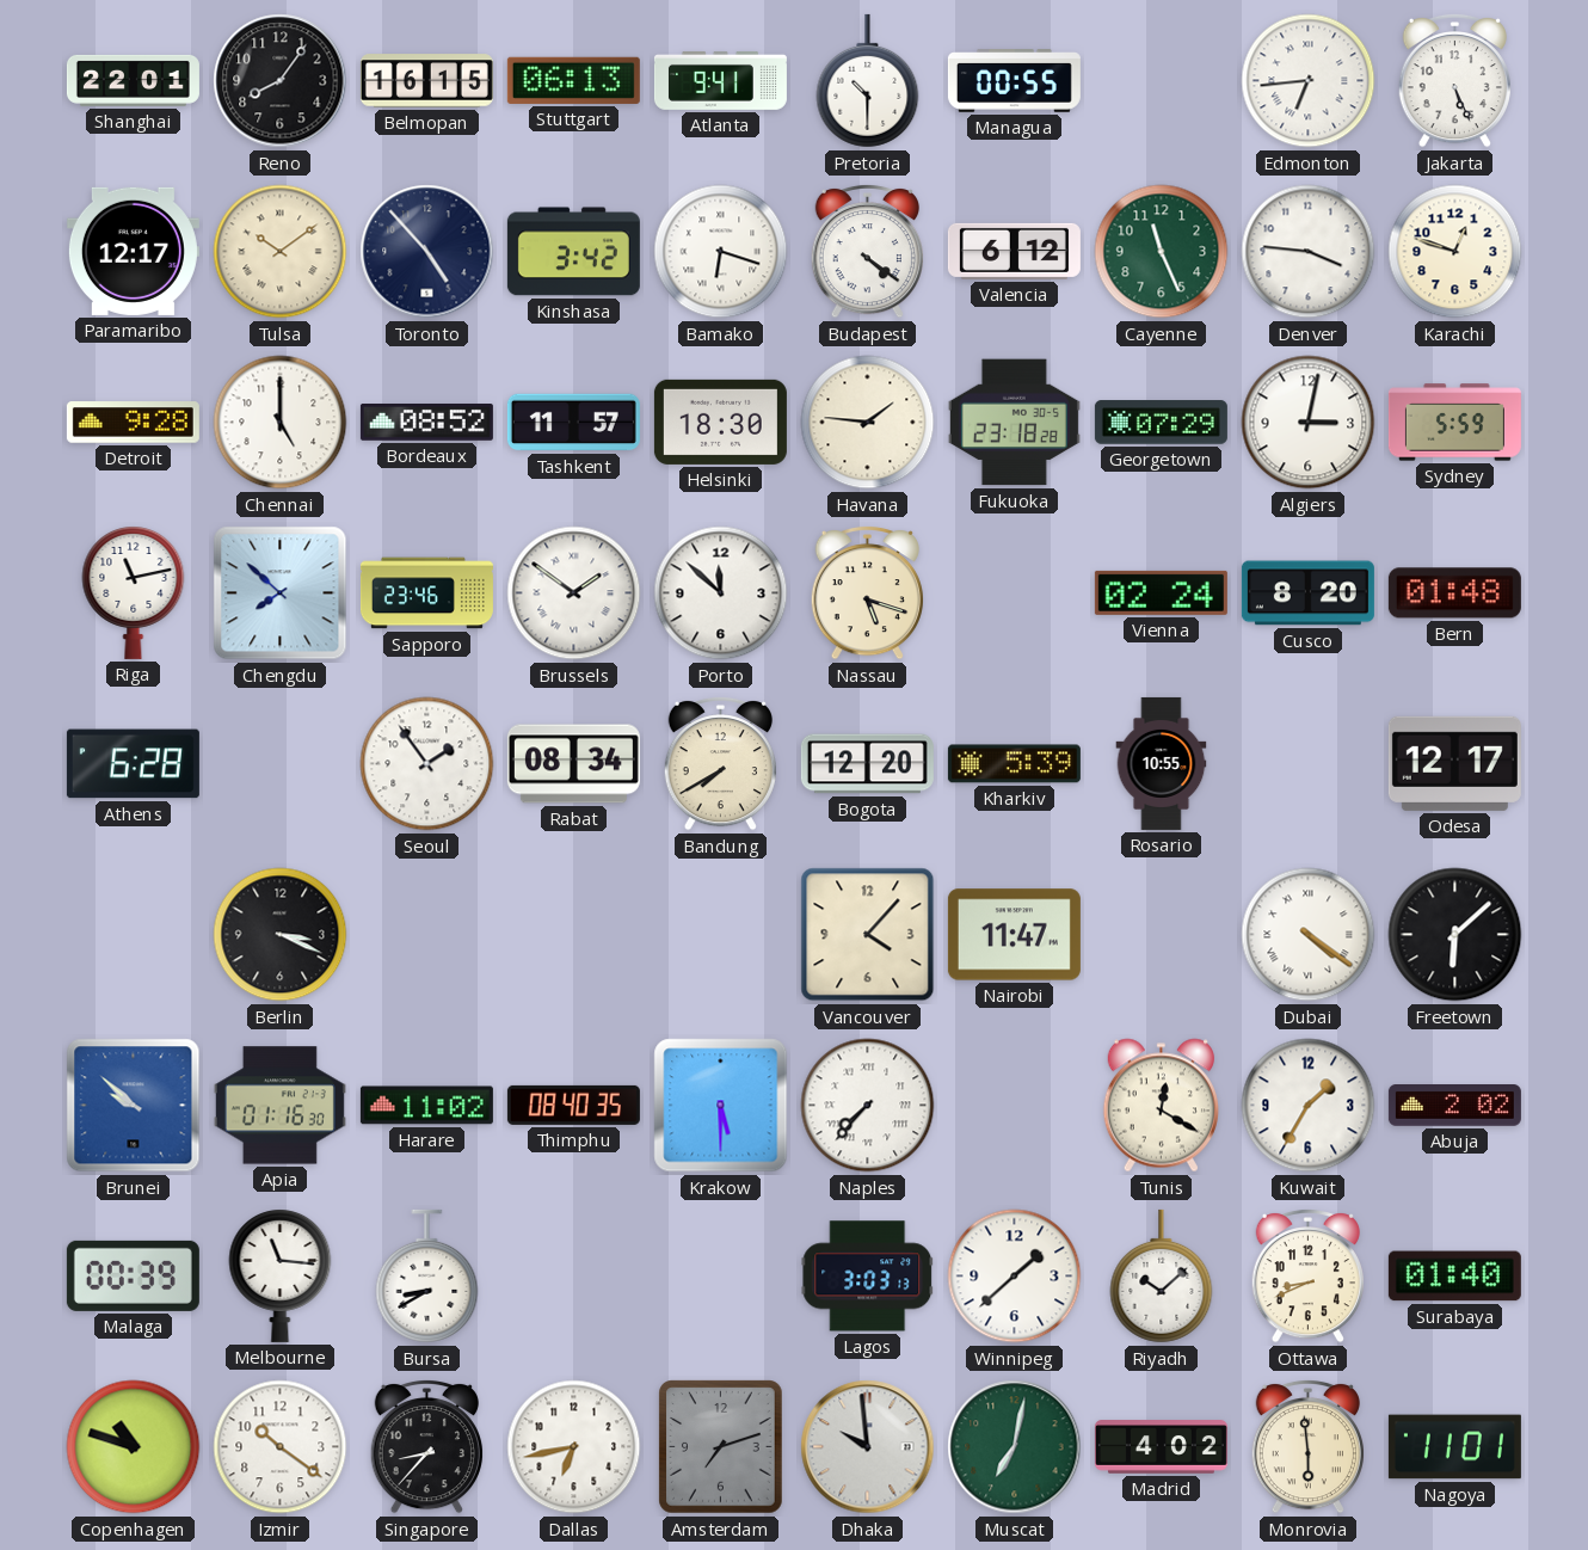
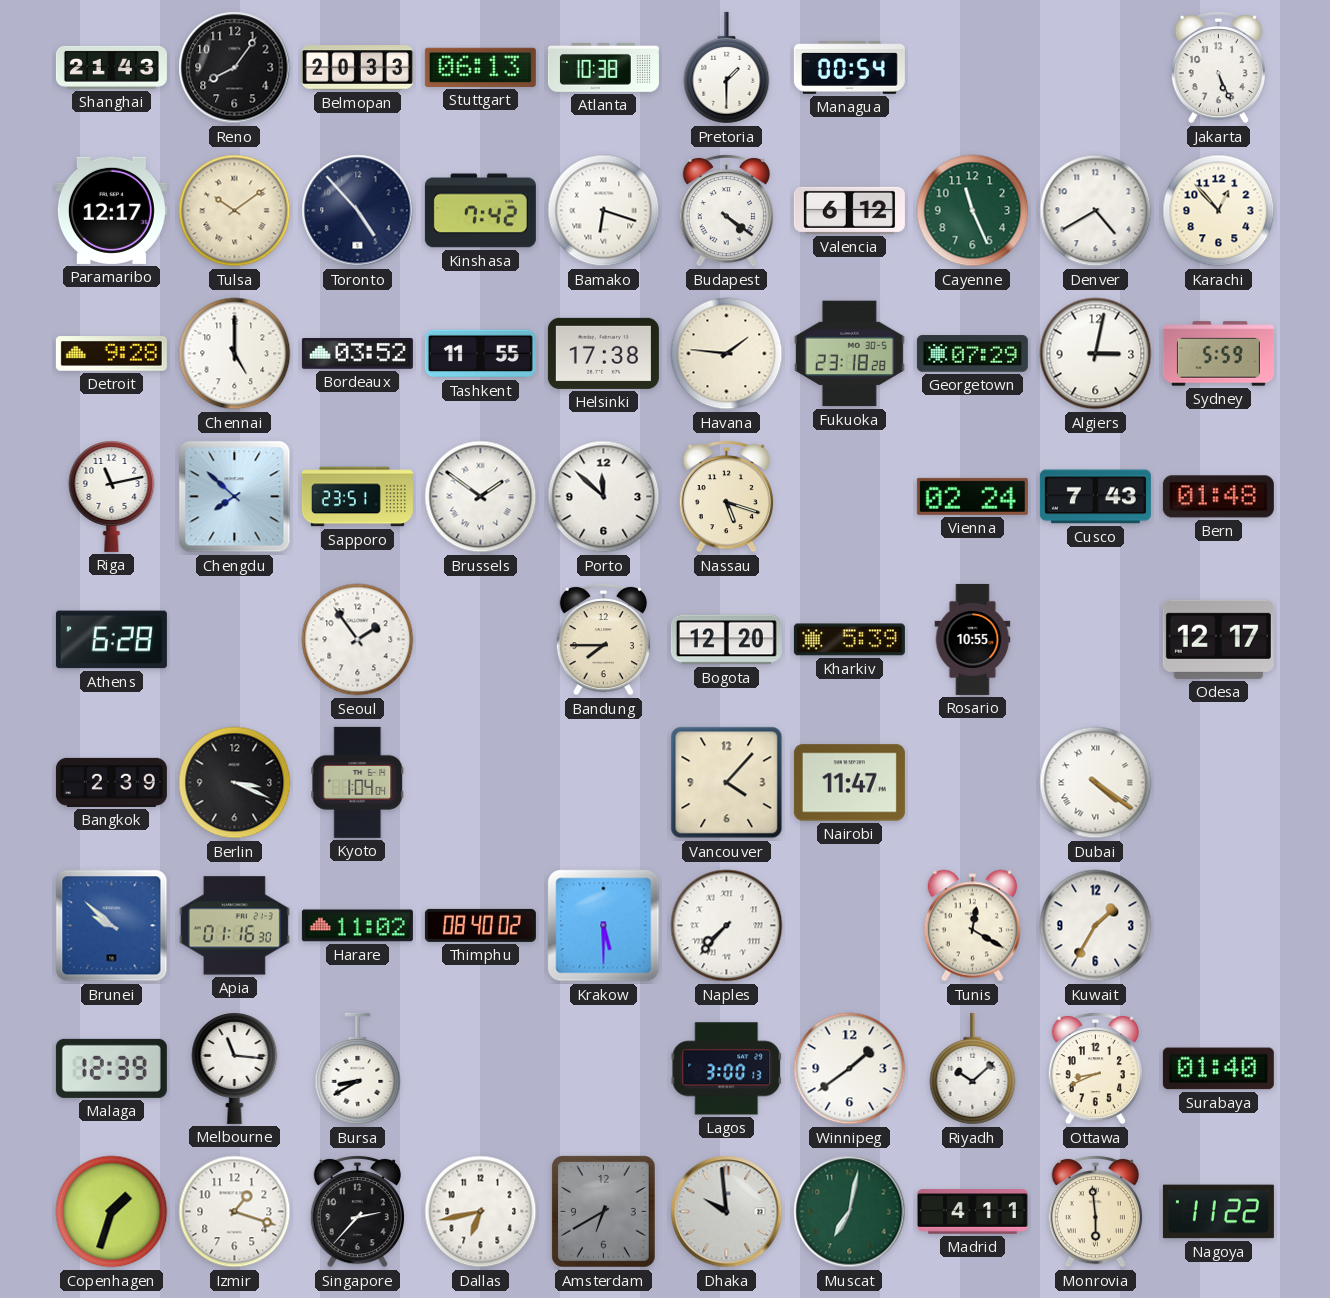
Shanghai: 22:01 -> 21:43 (111, 67)
Belmopan: 16:15 -> 20:33 (357, 68)
Atlanta: 9:41 -> 10:38 (603, 67)
Pretoria: 10:30 -> 1:30 (727, 68)
Managua: 00:55 -> 00:54 (849, 68)
Edmonton: 6:44 -> none (1309, 81)
Kinshasa: 3:42 -> 7:42 (480, 211)
Denver: 3:46 -> 4:40 (1096, 211)
Karachi: 12:48 -> 12:53 (1219, 211)
Bordeaux: 08:52 -> 03:52 (357, 354)
Tashkent: 11:57 -> 11:55 (480, 354)
Helsinki: 18:30 -> 17:38 (603, 353)
Sapporo: 23:46 -> 23:51 (357, 497)
Cusco: 8:20 -> 7:43 (1095, 497)
Rabat: 08:34 -> none (573, 764)
Bandung: 7:40 -> 7:45 (603, 639)
Bangkok: none -> 2:39 (111, 782)
Kyoto: none -> 1:04 (358, 782)
Freetown: 6:08 -> none (1455, 935)
Thimphu: 08:40:35 -> 08:40:02 (480, 925)
Abuja: 2:02 -> none (1454, 1106)
Malaga: 00:39 -> 12:39 (111, 1068)
Lagos: 3:03 -> 3:00 (727, 1069)
Winnipeg: 1:38 -> 1:39 (850, 1069)
Copenhagen: 10:48 -> 1:33 (112, 1212)
Izmir: 10:21 -> 1:18 (235, 1212)
Singapore: 8:37 -> 2:37 (357, 1211)
Amsterdam: 7:12 -> 6:40 (604, 1212)
Madrid: 4:02 -> 4:11 (972, 1212)
Nagoya: 11:01 -> 11:22 (1218, 1212)
